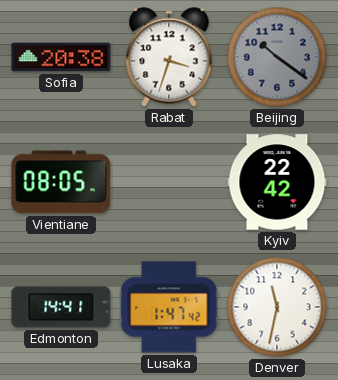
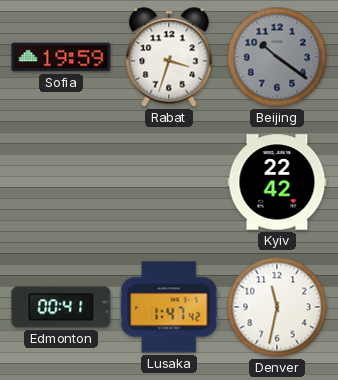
Sofia: 20:38 -> 19:59 (61, 57)
Vientiane: 08:05 -> none (61, 182)
Edmonton: 14:41 -> 00:41 (61, 307)
